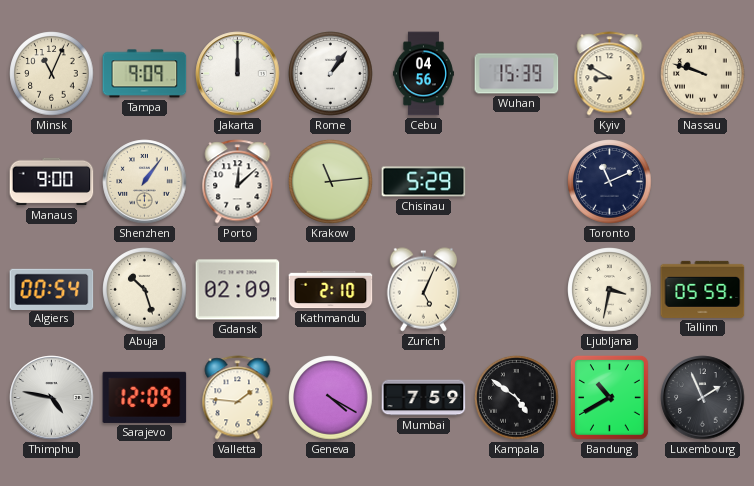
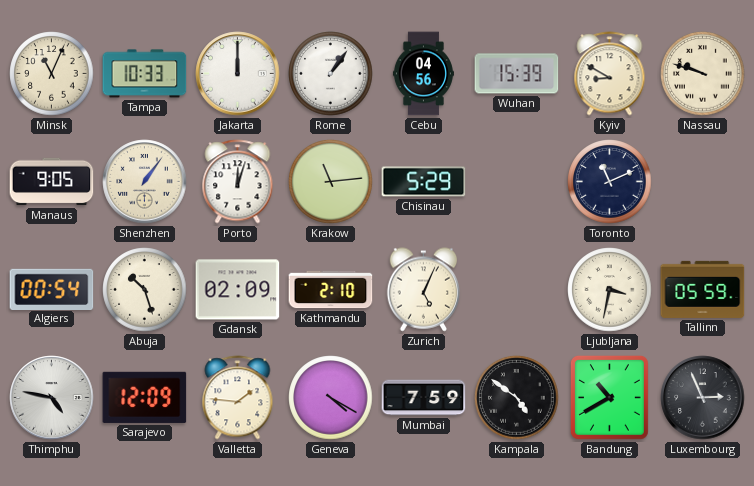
Tampa: 9:09 -> 10:33 (145, 74)
Manaus: 9:00 -> 9:05 (52, 182)
Porto: 12:08 -> 12:03 (238, 182)
Luxembourg: 1:56 -> 2:56 (703, 398)
